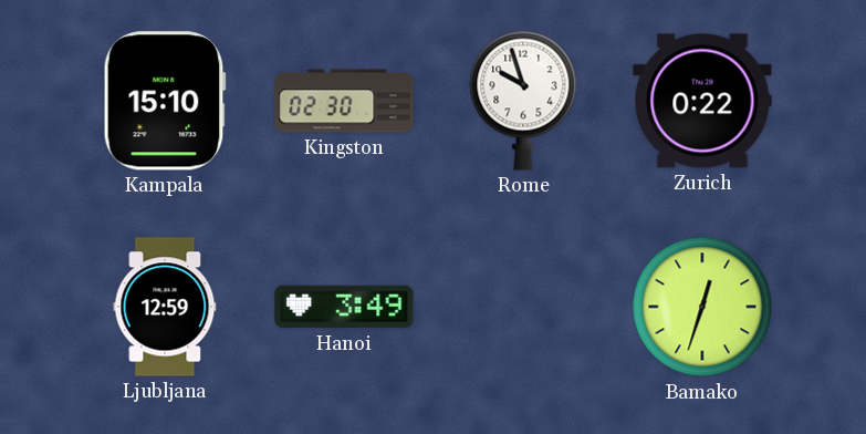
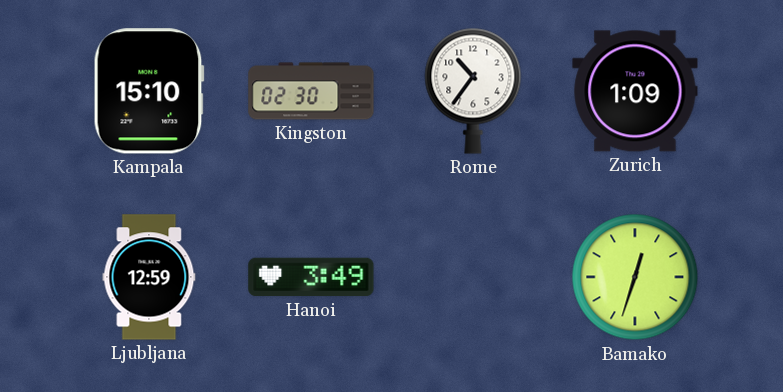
Rome: 9:57 -> 10:36 (473, 91)
Zurich: 0:22 -> 1:09 (635, 91)
